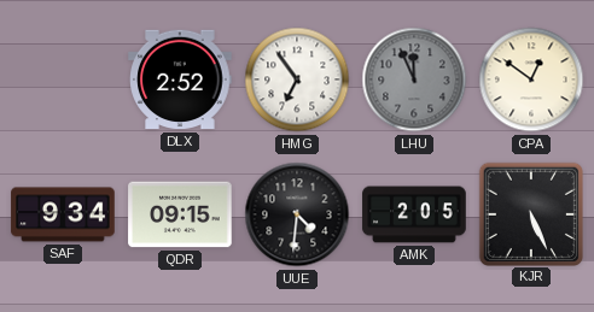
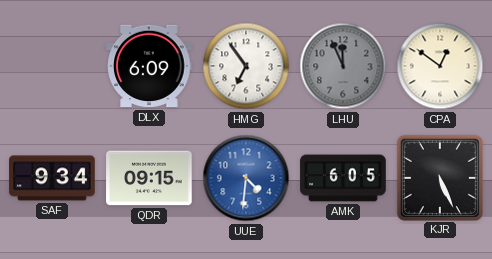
DLX: 2:52 -> 6:09 (149, 66)
UUE dial: black -> blue (246, 178)
AMK: 2:05 -> 6:05 (343, 178)
